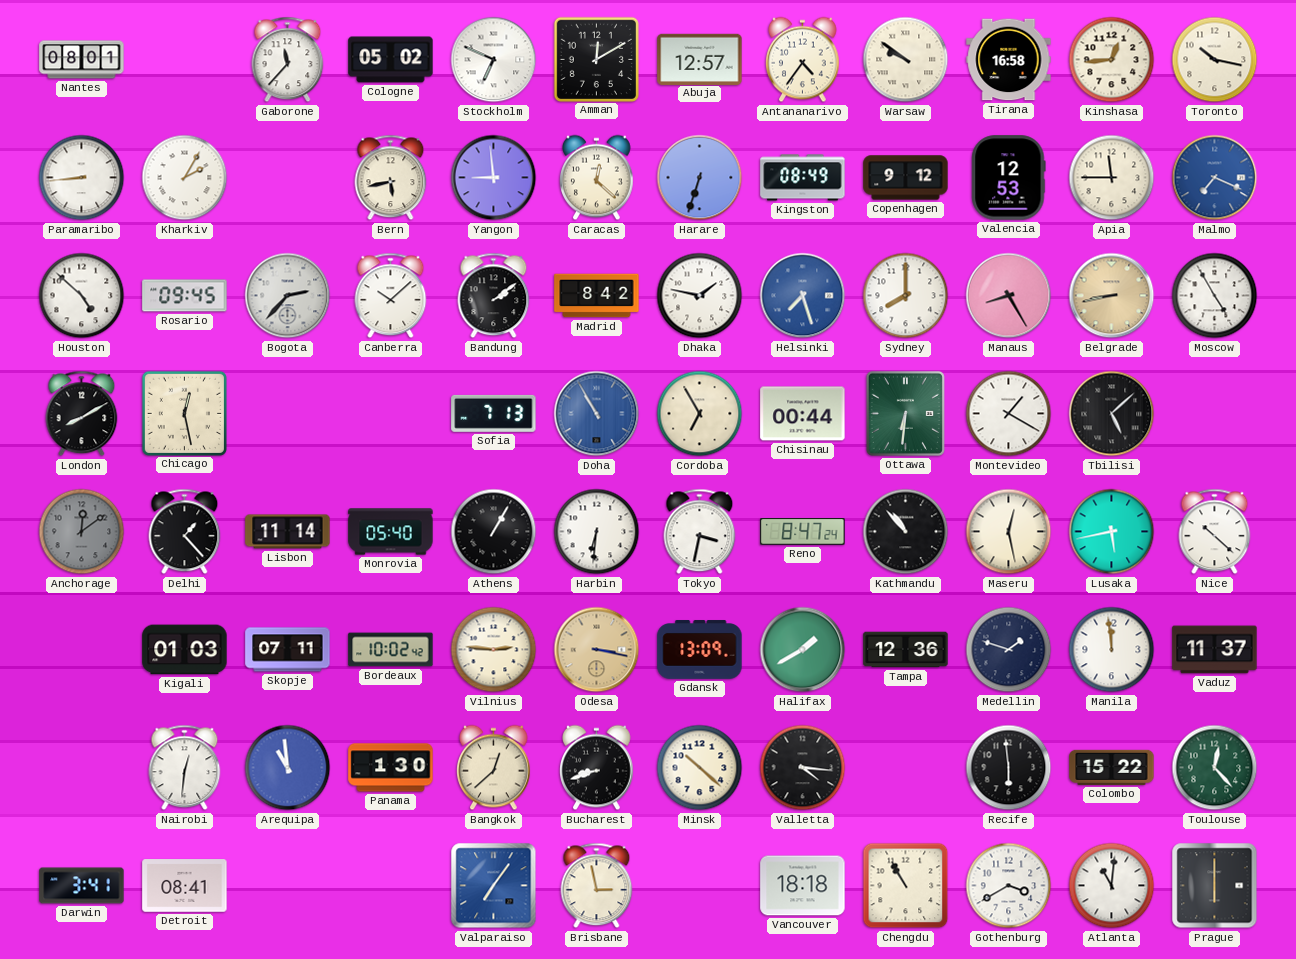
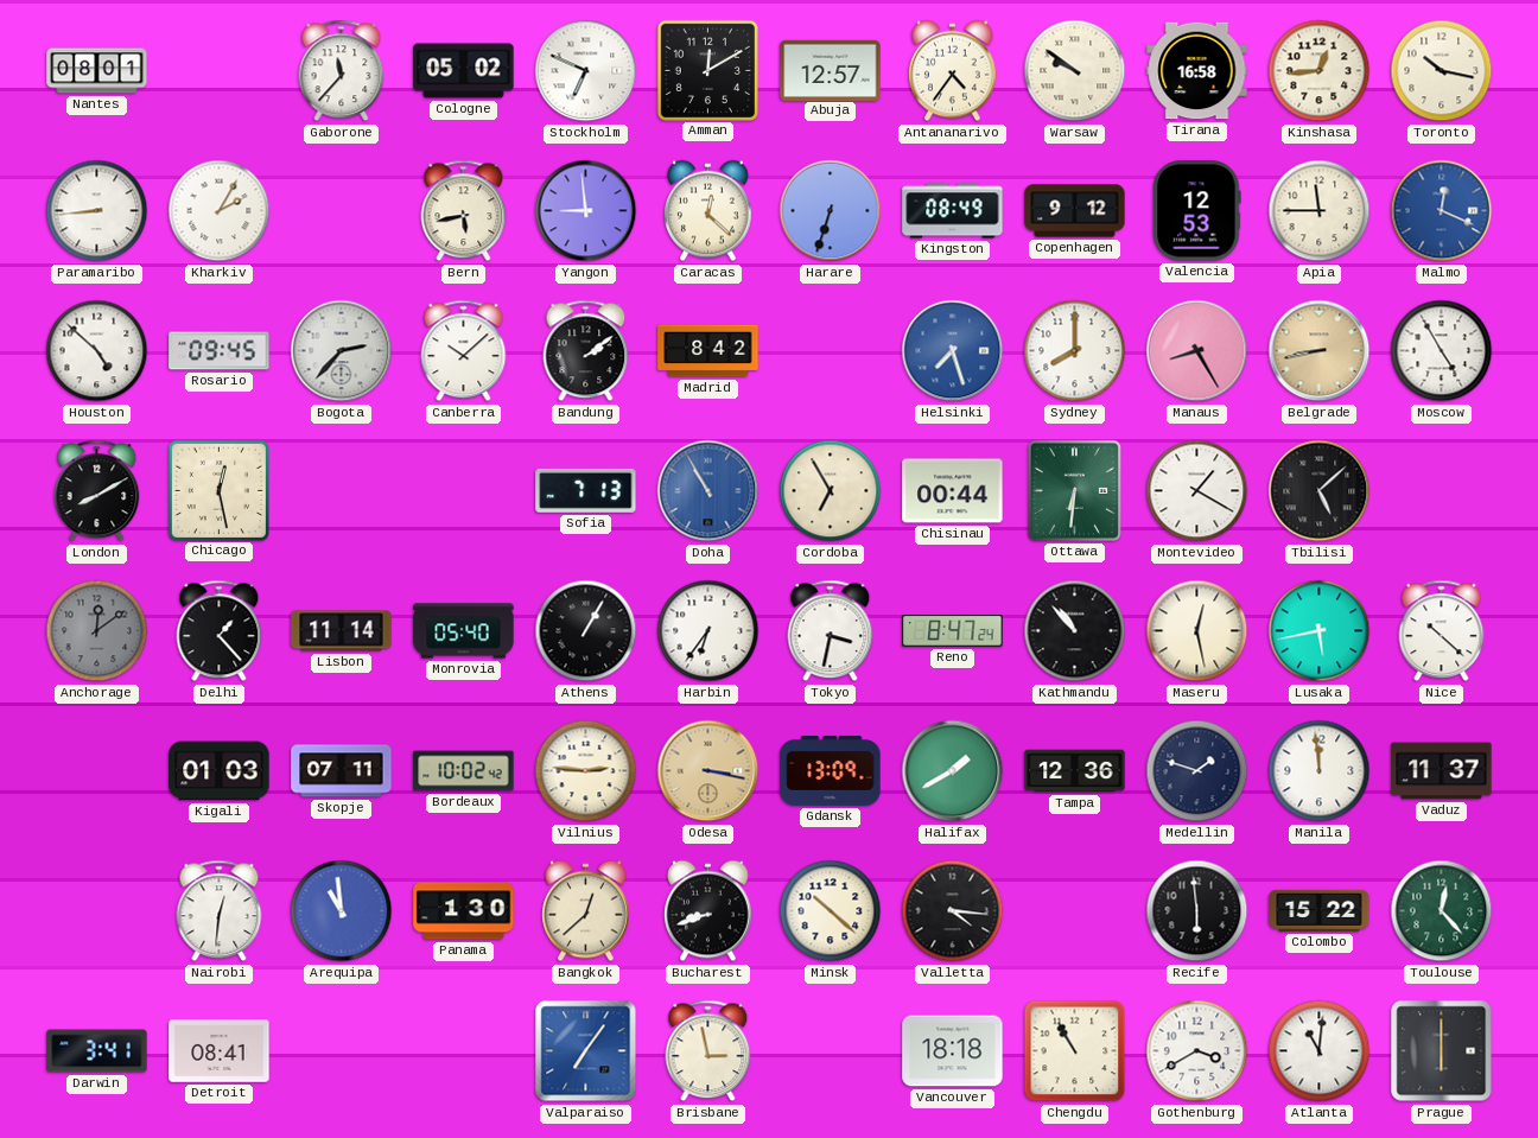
Malmo: 7:19 -> 12:19 (1442, 211)
Dhaka: 1:47 -> none (700, 296)
Harbin: 6:31 -> 6:36 (708, 631)
